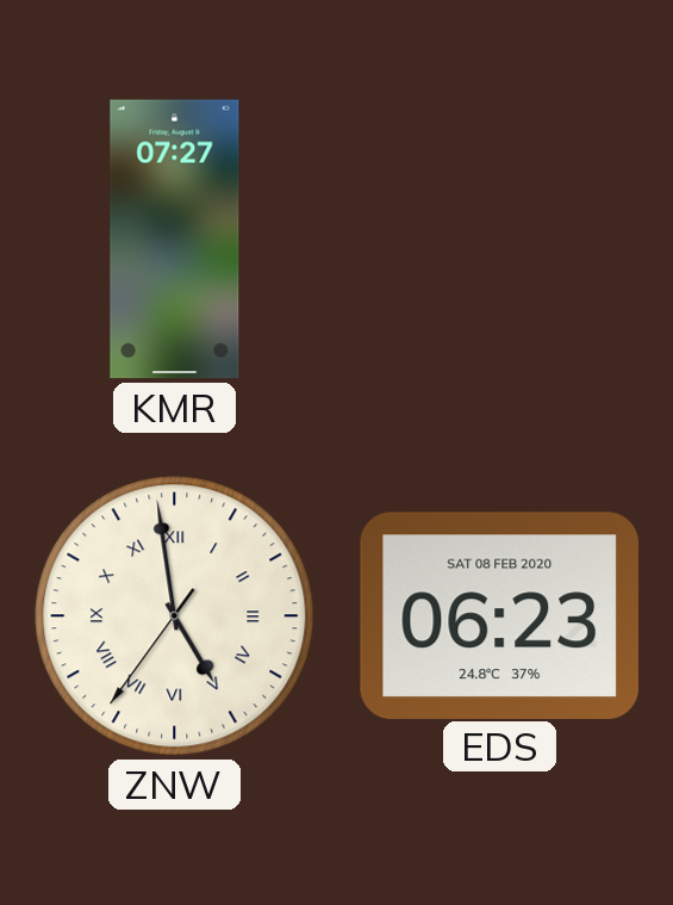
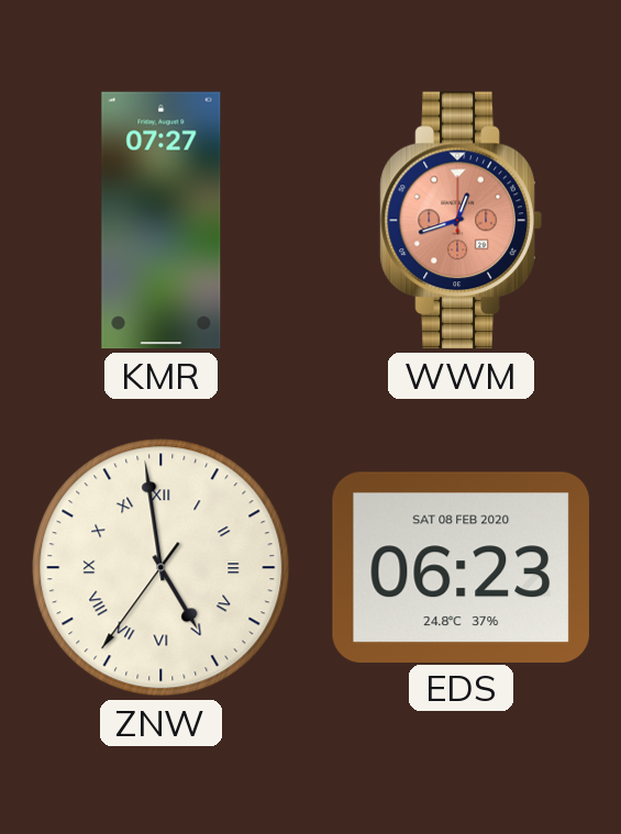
WWM: none -> 12:42 (461, 221)
